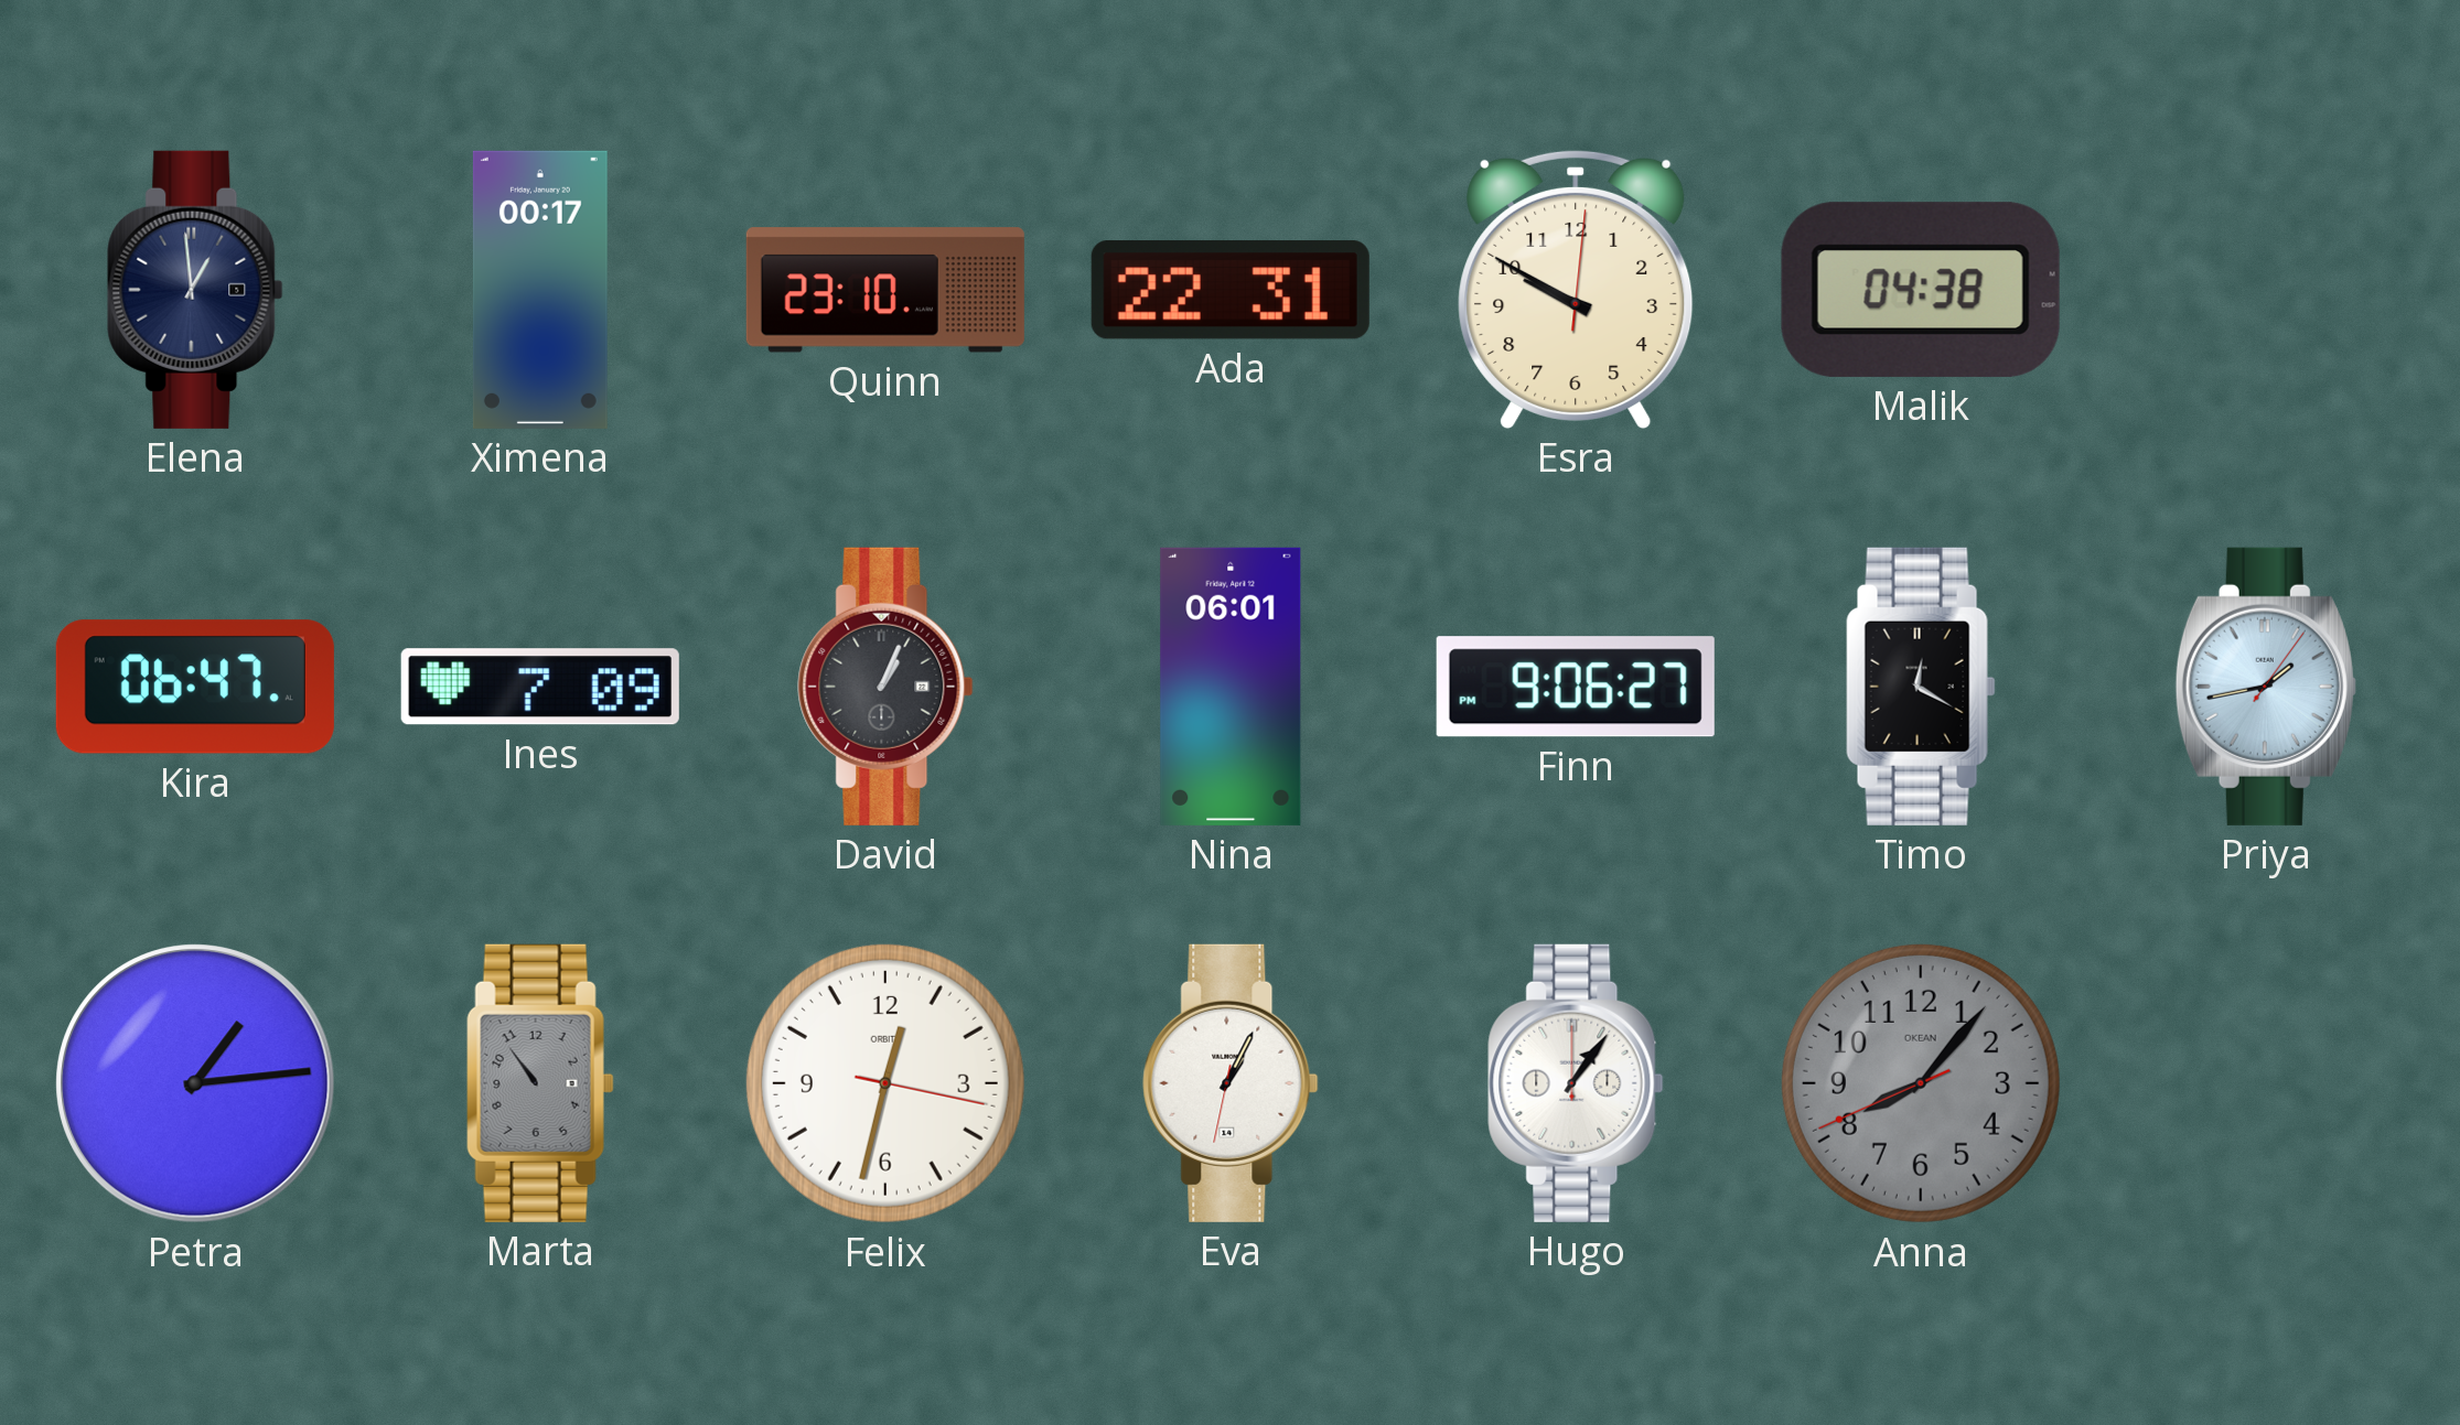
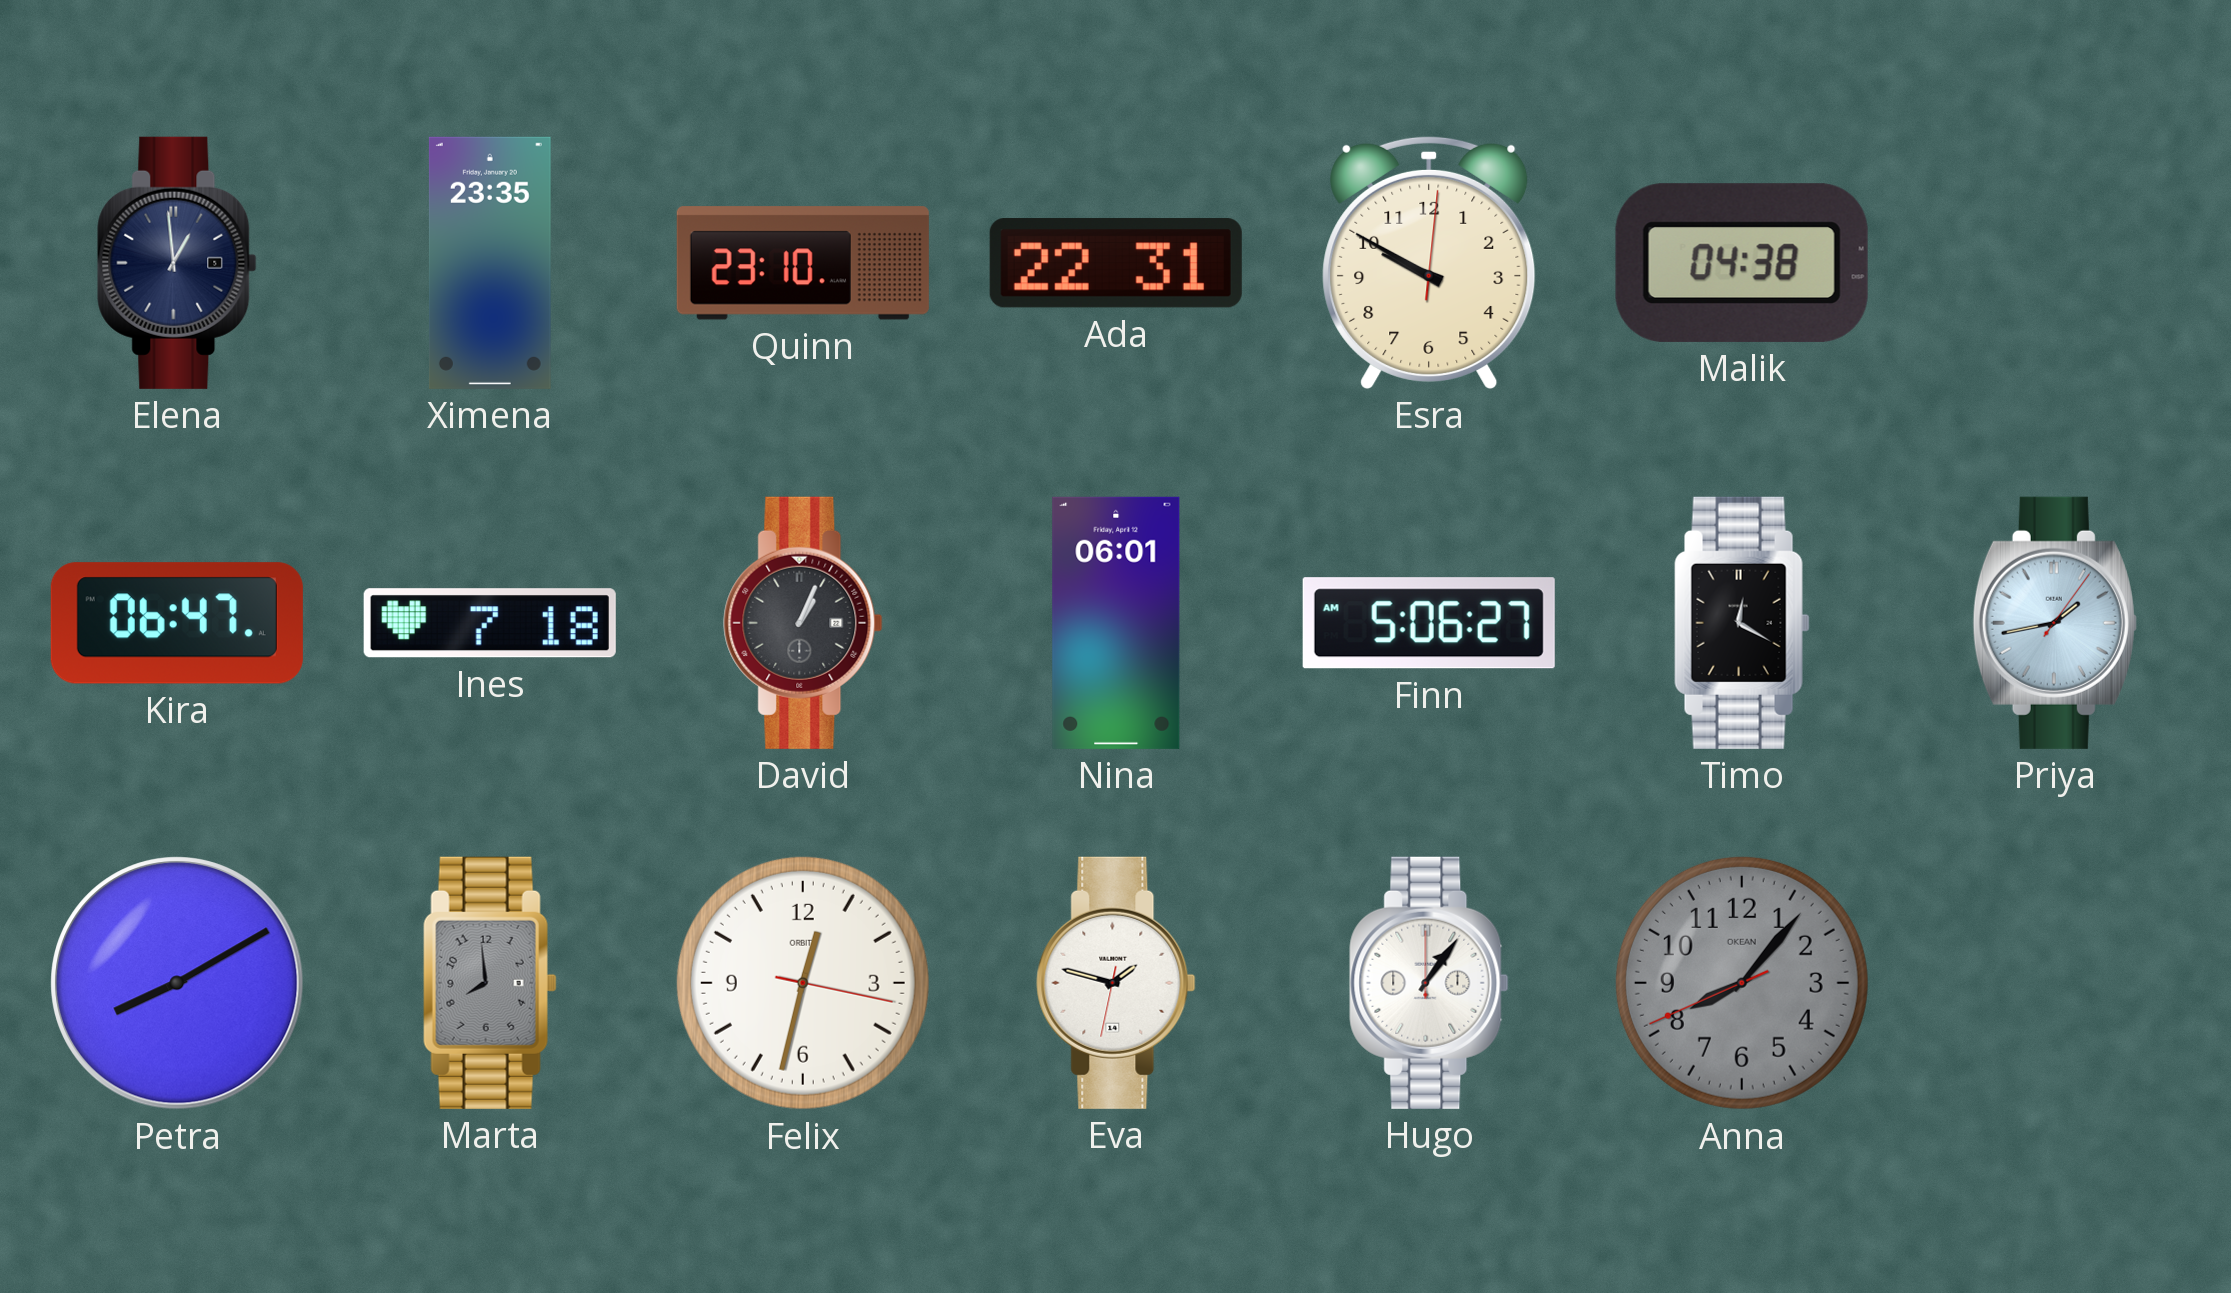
Ximena: 00:17 -> 23:35 (490, 263)
Ines: 7:09 -> 7:18 (490, 623)
Finn: 9:06 -> 5:06 (1429, 623)
Petra: 1:14 -> 8:10 (177, 983)
Marta: 10:54 -> 7:59 (490, 983)
Eva: 1:04 -> 1:47 (1116, 983)
